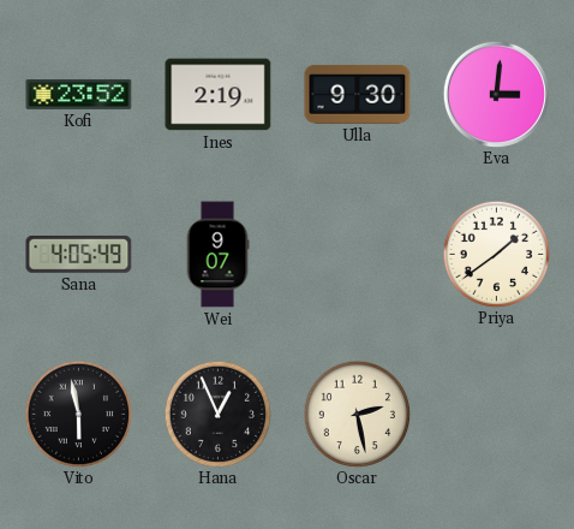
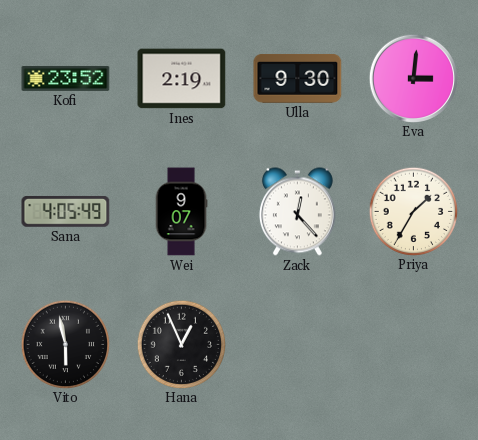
Zack: none -> 12:23 (297, 212)
Priya: 1:39 -> 1:35 (413, 211)
Oscar: 2:28 -> none (357, 414)
